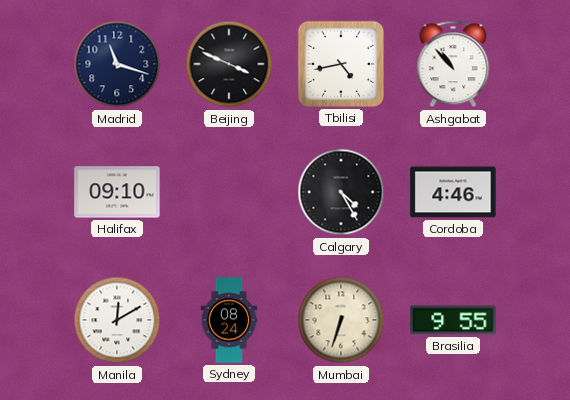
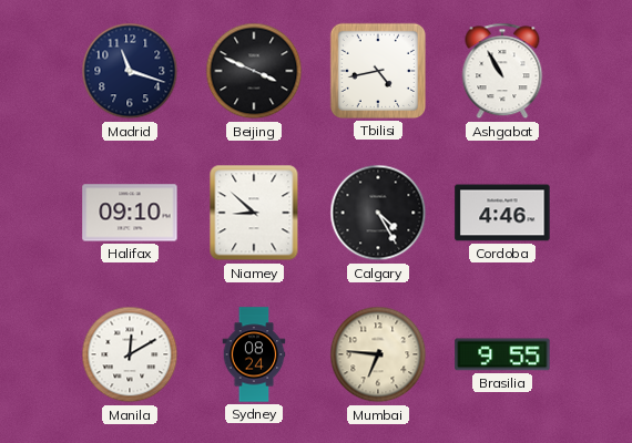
Ashgabat: 10:53 -> 10:55 (502, 71)
Niamey: none -> 8:52 (254, 213)
Mumbai: 6:33 -> 6:46 (378, 354)
